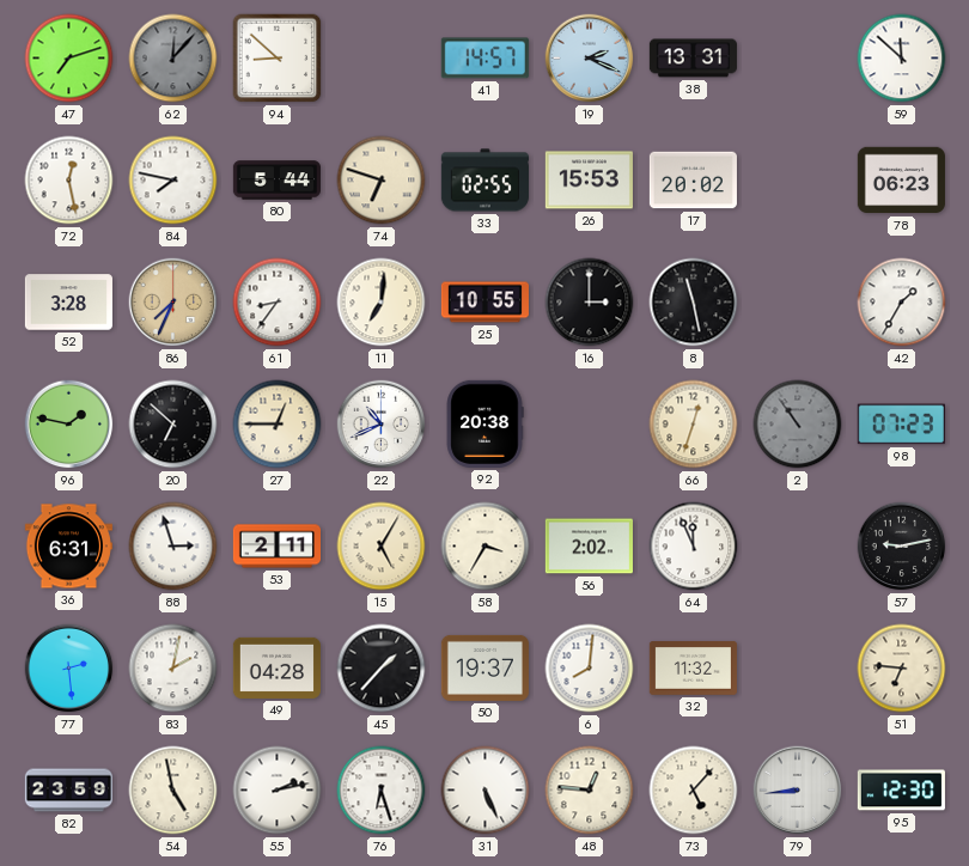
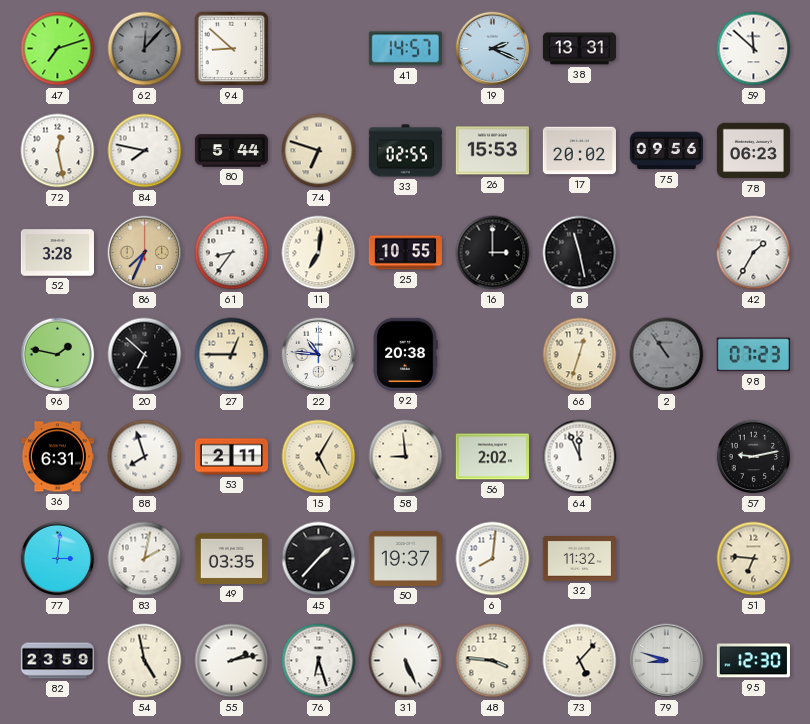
75: none -> 09:56 (666, 151)
22: 10:41 -> 10:46 (319, 355)
88: 2:57 -> 7:57 (145, 457)
58: 3:35 -> 8:59 (406, 457)
77: 2:29 -> 3:01 (58, 559)
49: 04:28 -> 03:35 (231, 558)
48: 12:46 -> 3:46 (493, 661)
79: 8:44 -> 8:48 (667, 661)
